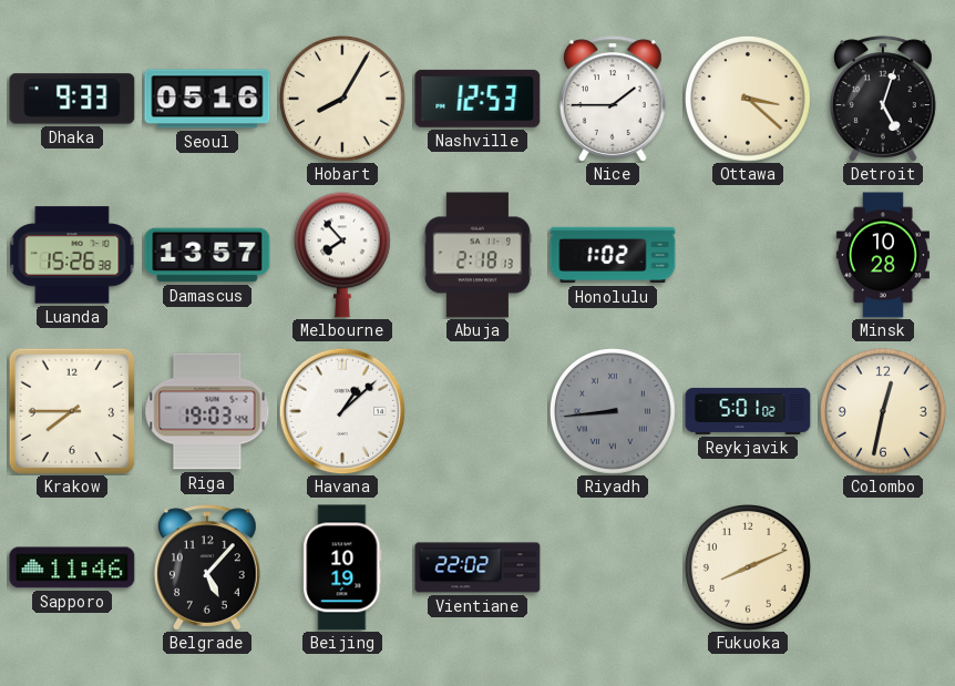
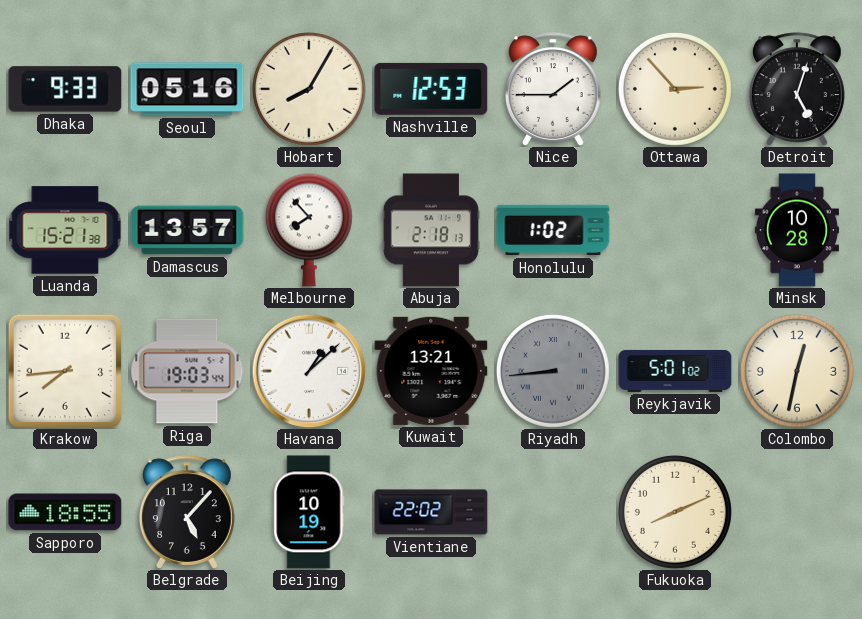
Ottawa: 3:22 -> 2:53 (675, 89)
Luanda: 15:26 -> 15:21 (65, 230)
Krakow: 7:45 -> 7:44 (64, 370)
Kuwait: none -> 13:21 (431, 371)
Sapporo: 11:46 -> 18:55 (65, 512)
